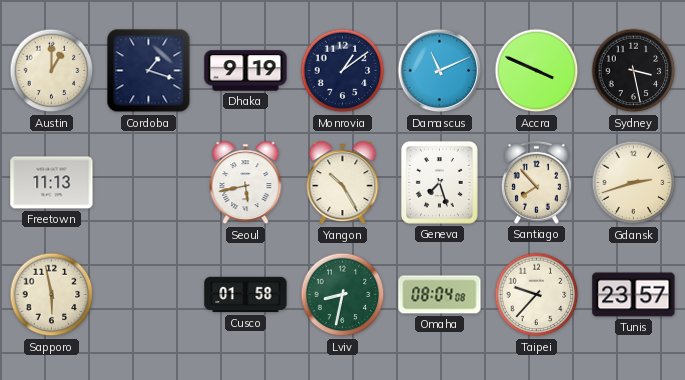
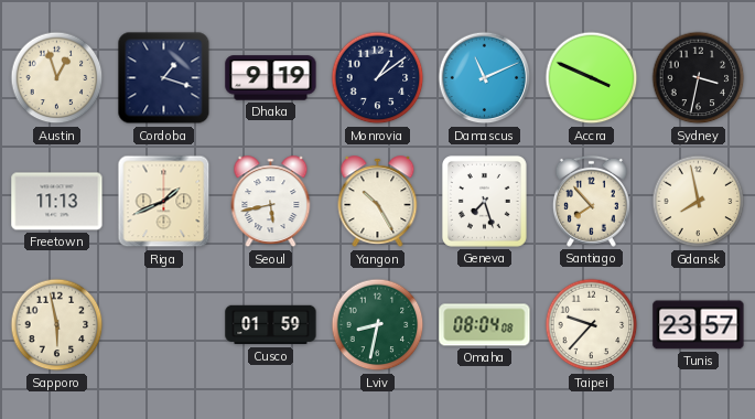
Austin: 1:00 -> 12:57 (57, 78)
Sydney: 3:28 -> 3:32 (699, 78)
Riga: none -> 1:41 (164, 202)
Gdansk: 2:42 -> 7:58 (699, 202)
Cusco: 01:58 -> 01:59 (271, 325)
